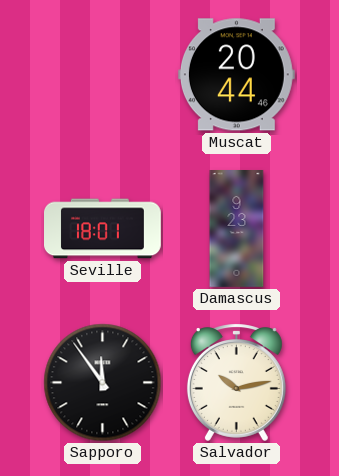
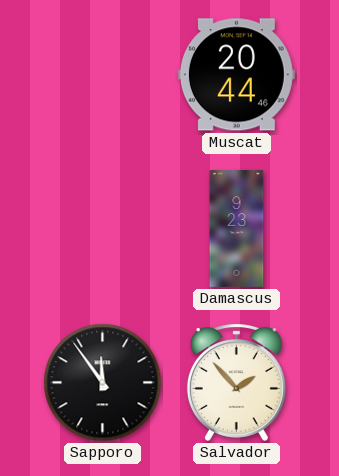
Seville: 18:01 -> none (103, 229)
Salvador: 10:13 -> 1:53 (236, 382)
